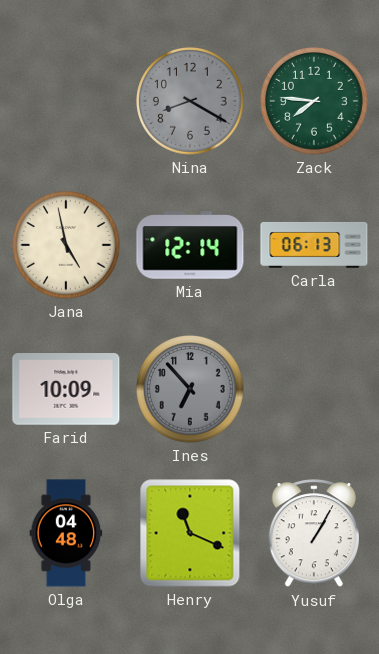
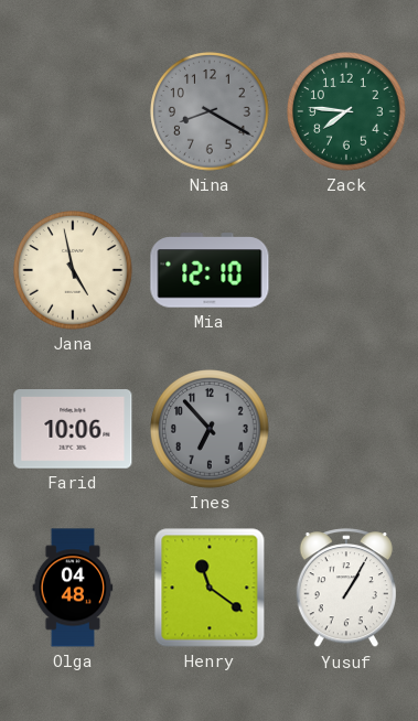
Mia: 12:14 -> 12:10 (210, 270)
Carla: 06:13 -> none (314, 245)
Farid: 10:09 -> 10:06 (73, 430)
Henry: 11:19 -> 11:21 (210, 588)
